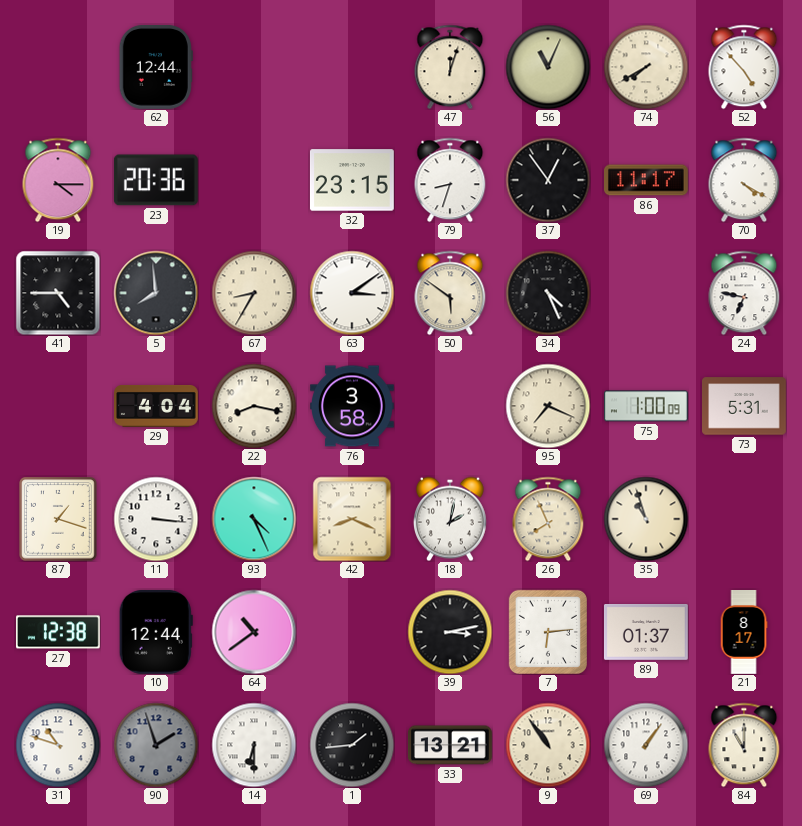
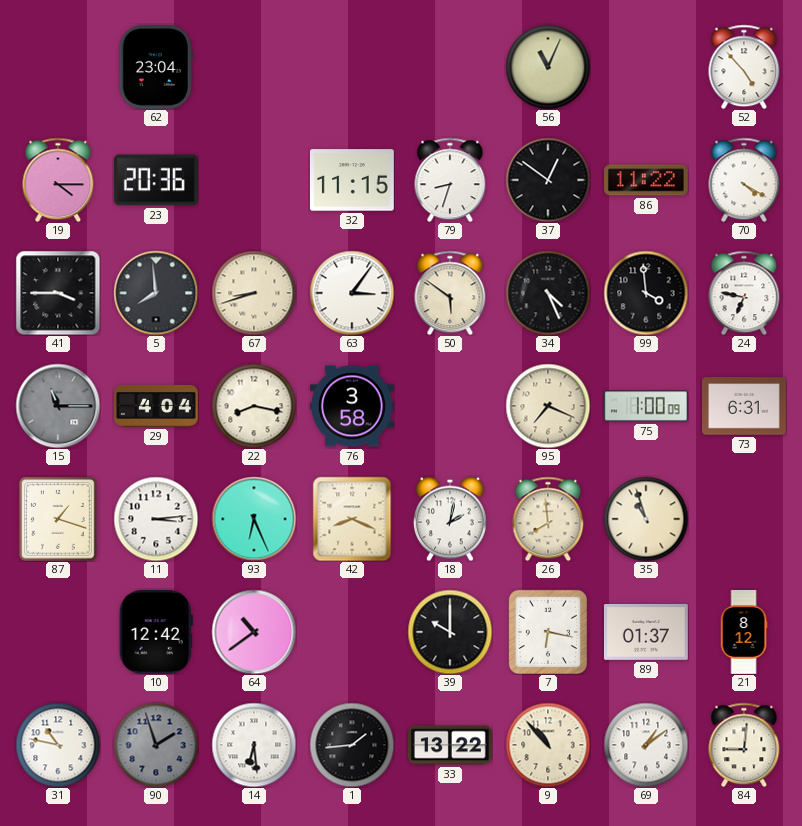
62: 12:44 -> 23:04 (156, 67)
47: 12:03 -> none (450, 67)
74: 7:40 -> none (646, 67)
32: 23:15 -> 11:15 (352, 180)
37: 12:54 -> 12:51 (548, 180)
86: 11:17 -> 11:22 (647, 180)
41: 4:45 -> 3:45 (58, 293)
67: 8:35 -> 8:42 (254, 293)
63: 3:09 -> 3:06 (352, 293)
99: none -> 3:59 (646, 293)
15: none -> 11:15 (58, 406)
73: 5:31 -> 6:31 (745, 406)
11: 3:16 -> 3:14 (156, 519)
93: 4:26 -> 6:26 (254, 519)
26: 7:56 -> 7:59 (548, 519)
27: 12:38 -> none (59, 632)
10: 12:44 -> 12:42 (156, 632)
39: 3:13 -> 10:00 (450, 632)
7: 6:14 -> 6:17 (548, 632)
21: 8:17 -> 8:12 (744, 632)
31: 10:48 -> 10:47 (58, 745)
14: 6:30 -> 6:29 (254, 745)
33: 13:21 -> 13:22 (450, 745)
9: 10:54 -> 10:53 (548, 745)
69: 1:06 -> 1:09 (646, 745)
84: 11:00 -> 9:01 (744, 745)
